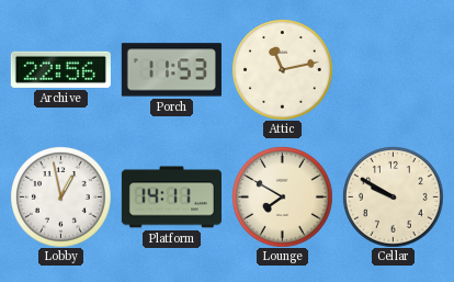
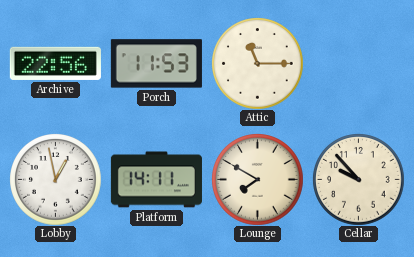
Attic: 11:13 -> 11:15 (258, 64)
Cellar: 9:50 -> 9:53 (359, 180)
